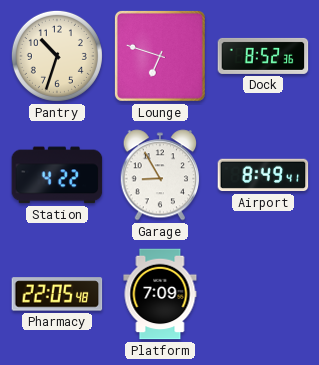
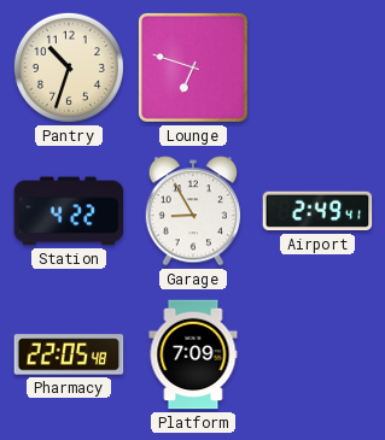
Dock: 8:52 -> none (263, 56)
Airport: 8:49 -> 2:49 (317, 211)
